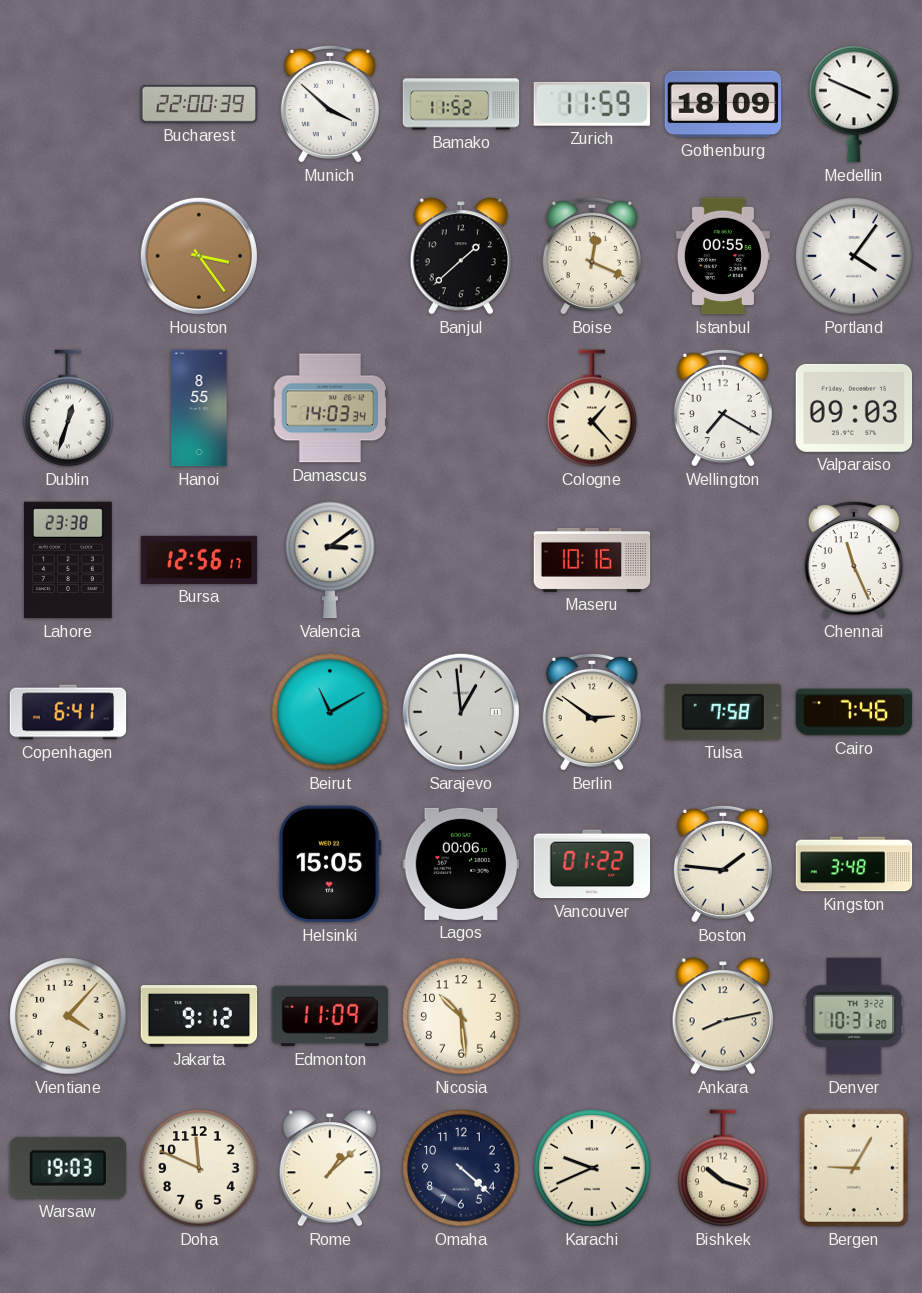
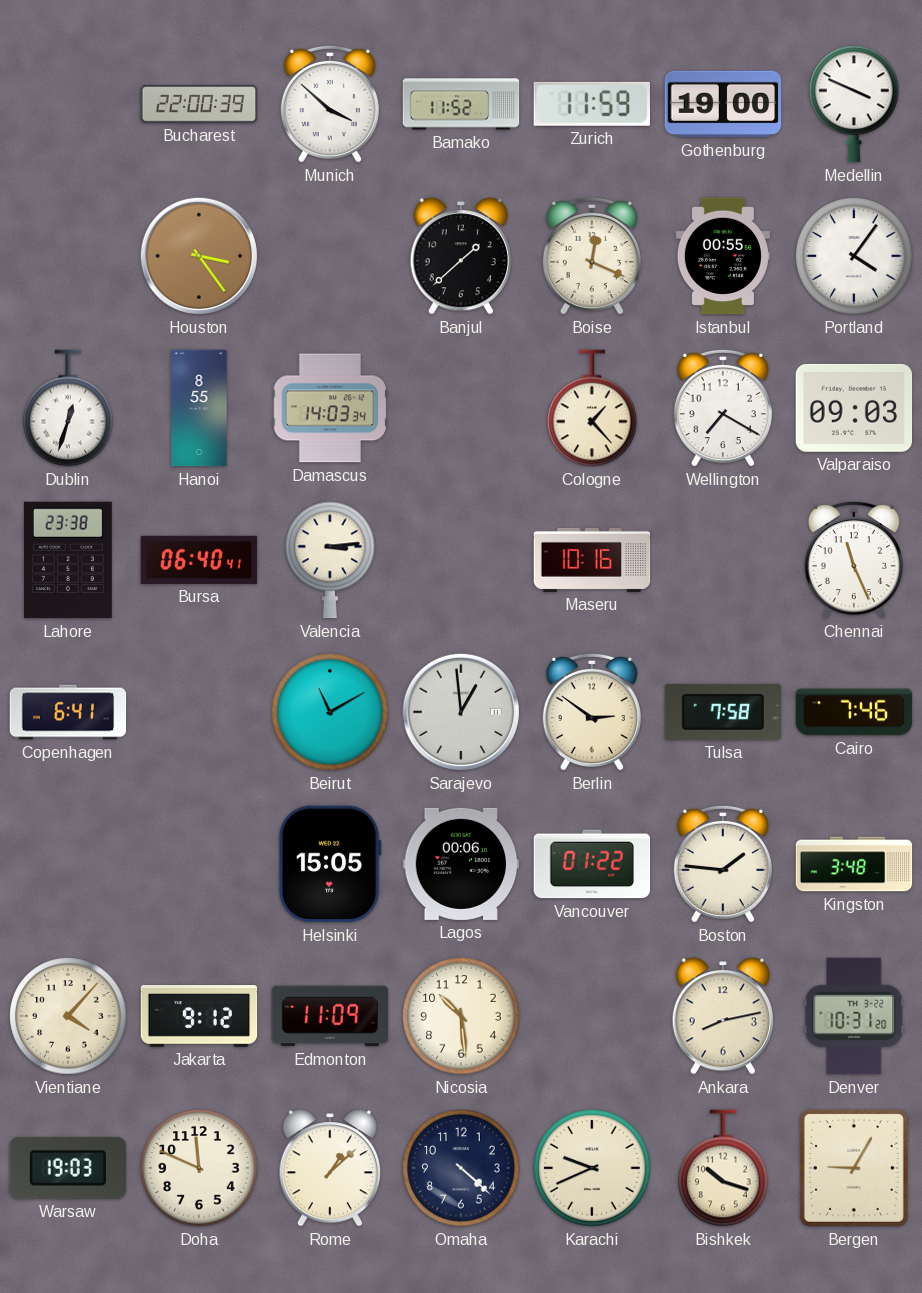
Gothenburg: 18:09 -> 19:00 (723, 104)
Bursa: 12:56 -> 06:40 (199, 560)
Valencia: 3:09 -> 3:14 (330, 560)
